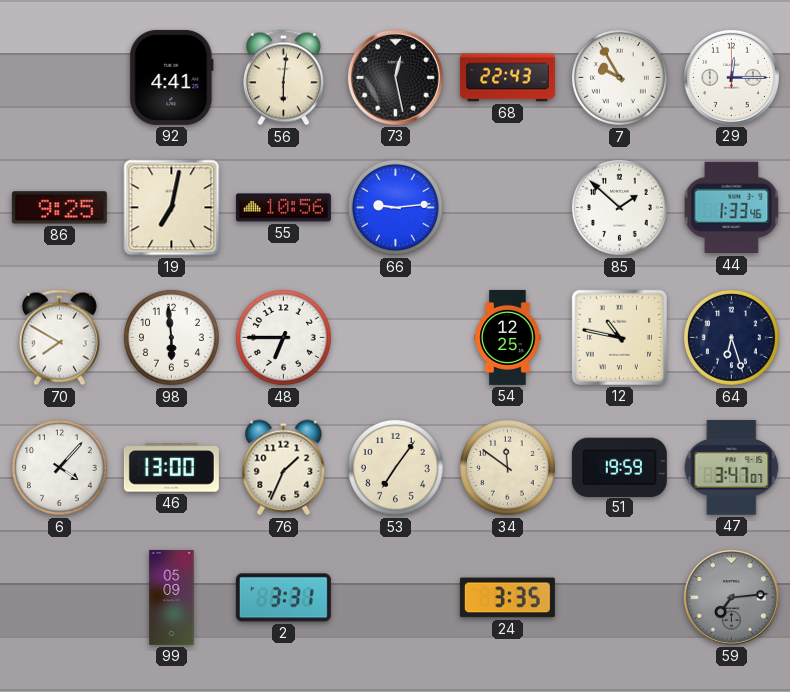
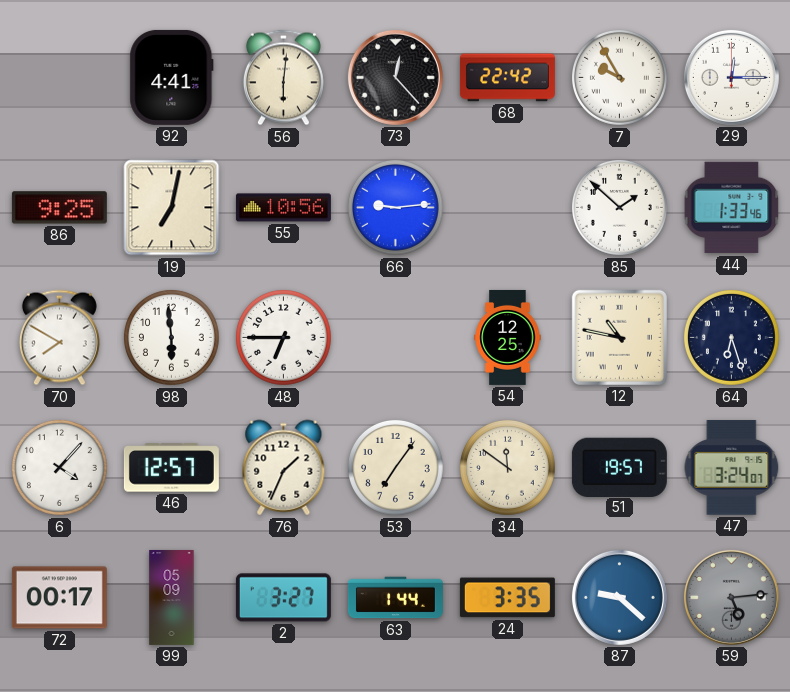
73: 12:28 -> 12:23 (395, 77)
68: 22:43 -> 22:42 (507, 78)
46: 13:00 -> 12:57 (171, 468)
51: 19:59 -> 19:57 (619, 467)
47: 3:47 -> 3:24 (732, 468)
72: none -> 00:17 (59, 598)
2: 3:31 -> 3:27 (283, 598)
63: none -> 1:44 (395, 598)
87: none -> 9:22 (619, 597)
59: 7:14 -> 5:14 (731, 597)
